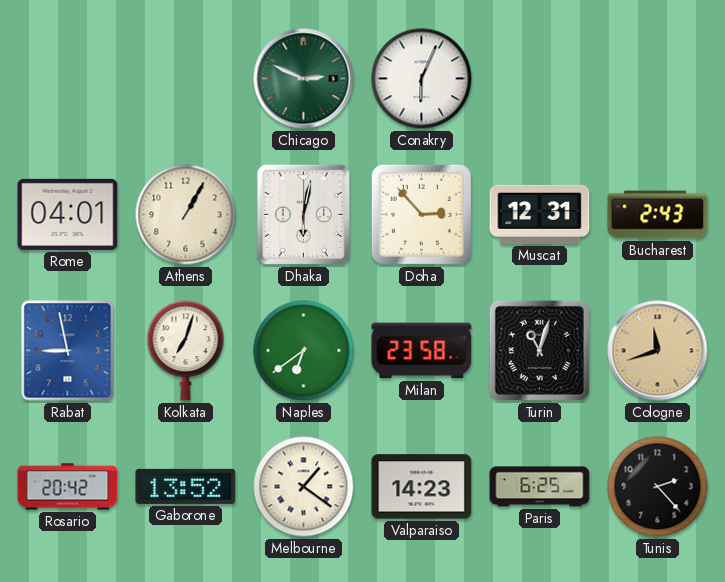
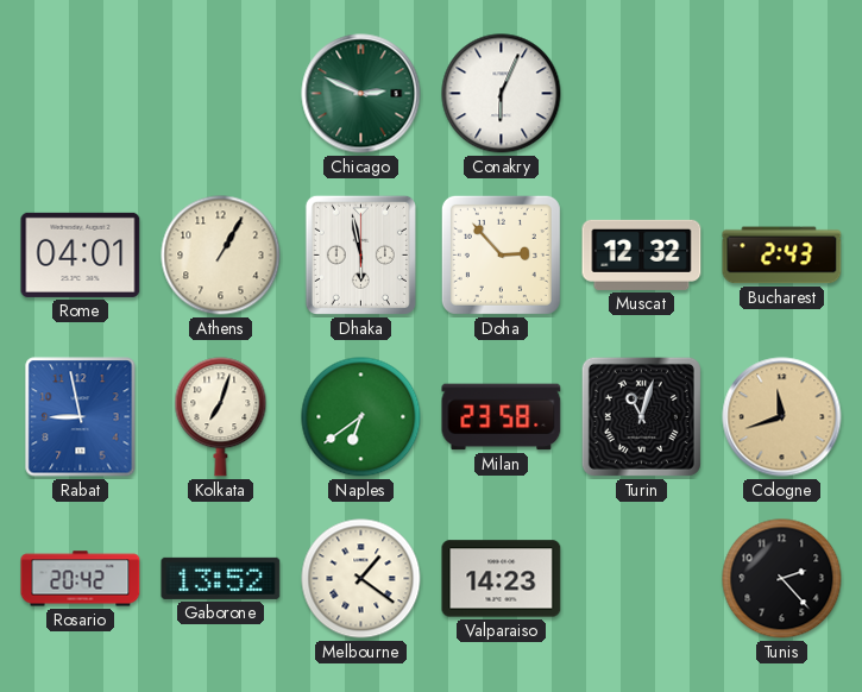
Dhaka: 6:02 -> 5:58 (360, 254)
Muscat: 12:31 -> 12:32 (642, 254)
Paris: 6:25 -> none (540, 487)
